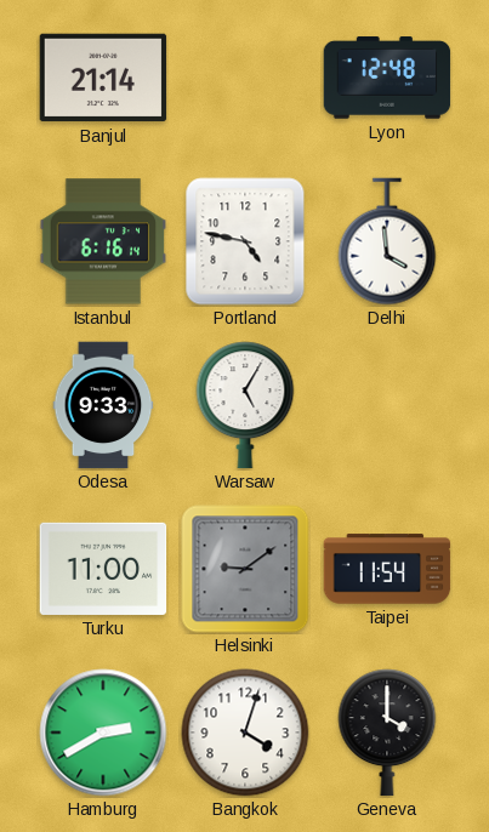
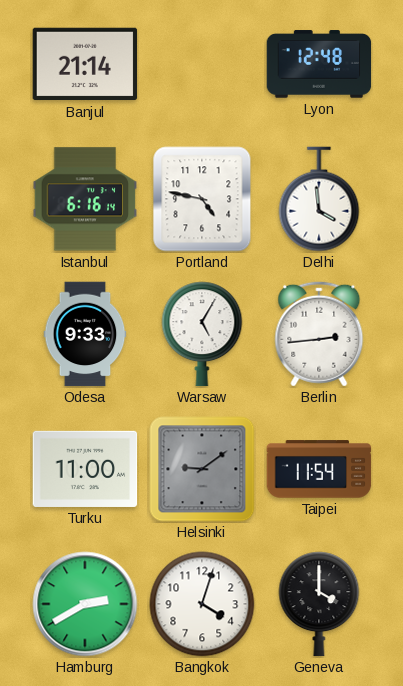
Berlin: none -> 2:44 (319, 334)
